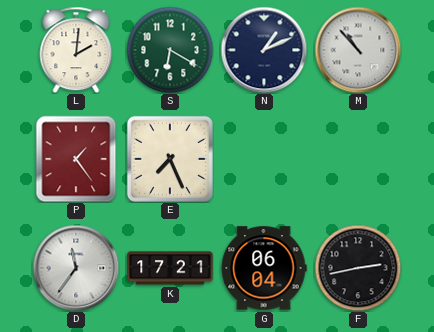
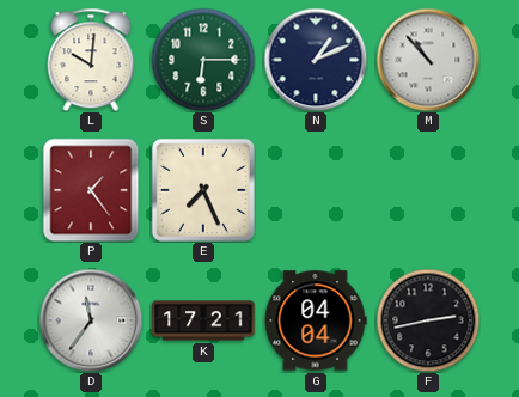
L: 2:01 -> 10:01 (91, 60)
S: 6:20 -> 6:15 (203, 60)
G: 06:04 -> 04:04 (316, 320)
